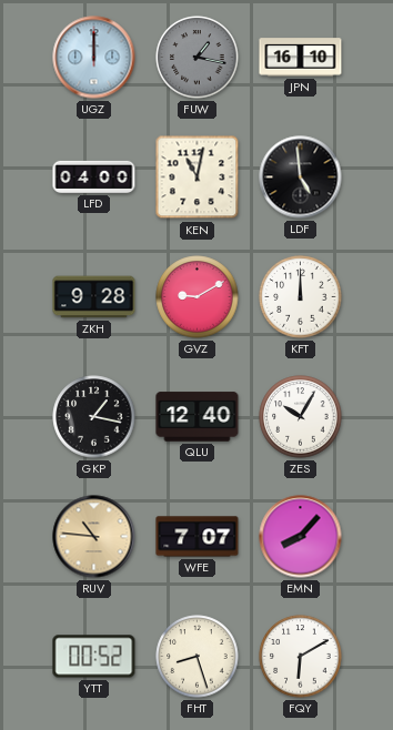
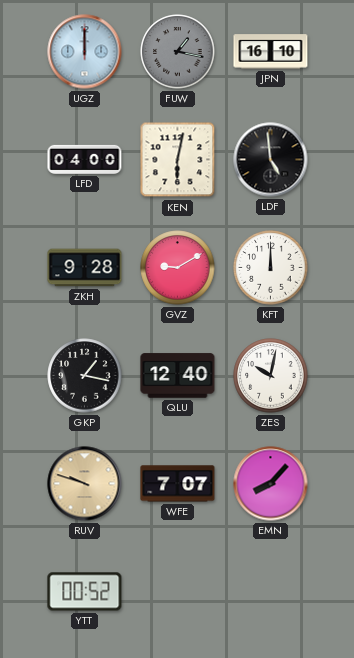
KEN: 11:02 -> 6:02 (178, 160)
ZES: 10:05 -> 10:02 (271, 376)
RUV: 10:46 -> 9:48 (85, 484)
FHT: 8:27 -> none (198, 657)
FQY: 6:10 -> none (301, 657)
